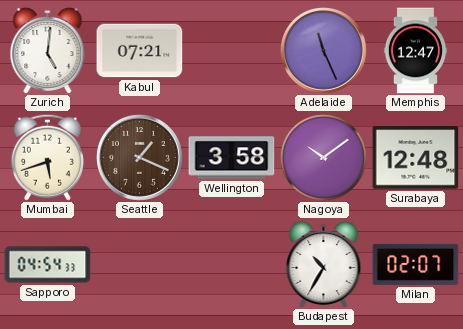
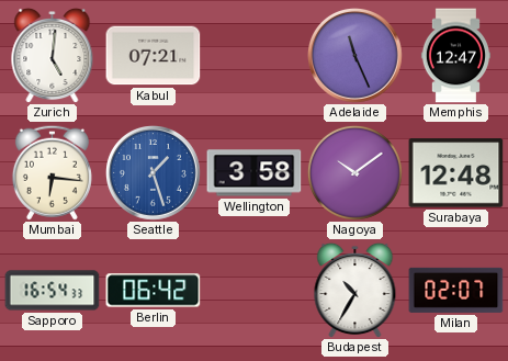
Mumbai: 5:42 -> 6:16 (52, 172)
Seattle: 1:19 -> 1:27 (154, 173)
Seattle dial: brown -> blue (154, 173)
Sapporo: 04:54 -> 16:54 (53, 291)
Berlin: none -> 06:42 (154, 291)
